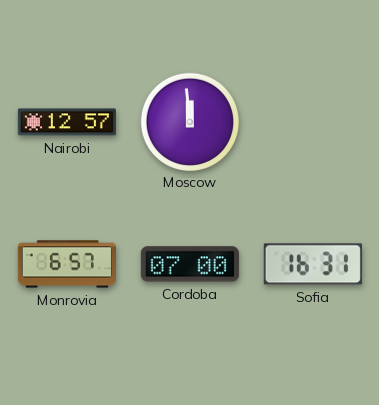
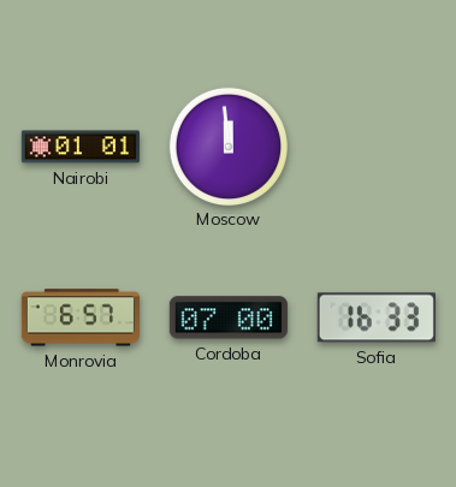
Nairobi: 12:57 -> 01:01 (81, 147)
Sofia: 16:31 -> 16:33 (377, 317)
